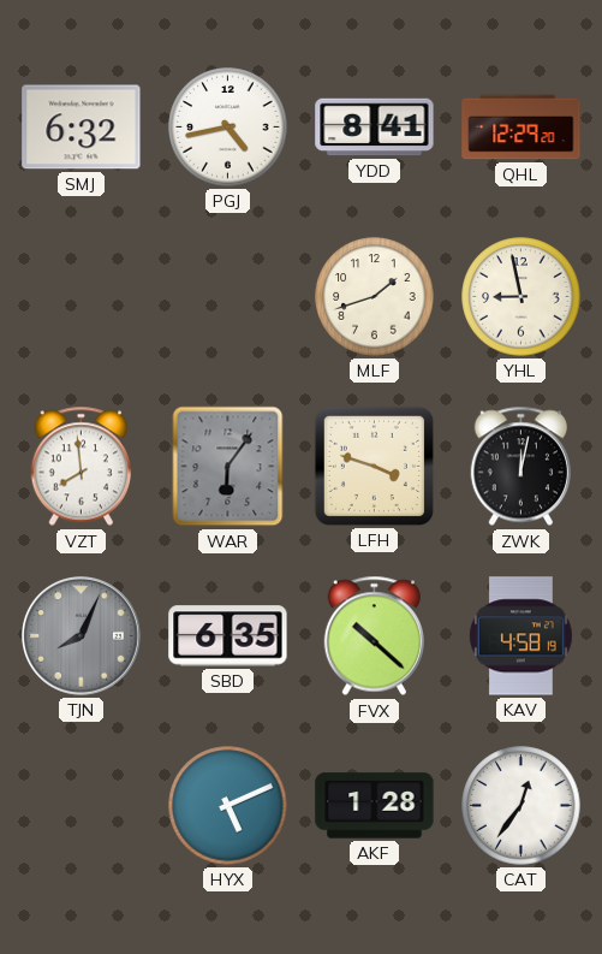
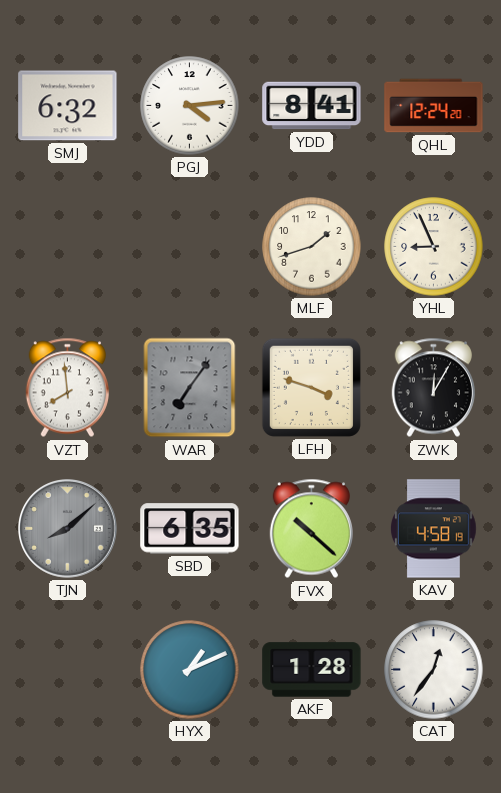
PGJ: 4:43 -> 4:14 (190, 106)
QHL: 12:29 -> 12:24 (434, 106)
YHL: 8:58 -> 8:56 (434, 247)
WAR: 6:06 -> 7:06 (190, 388)
ZWK: 12:02 -> 12:05 (433, 388)
TJN: 8:04 -> 8:08 (68, 529)
HYX: 5:11 -> 1:11 (190, 670)
